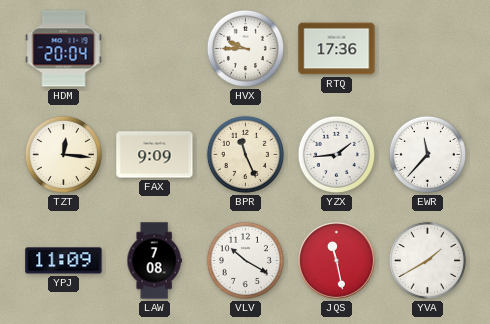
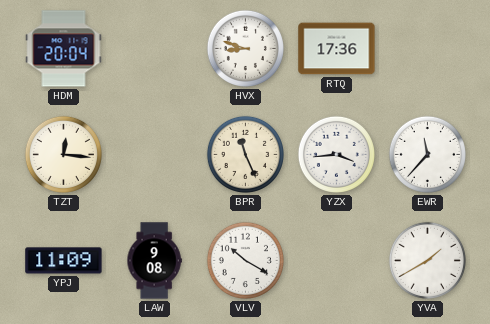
HVX: 9:45 -> 8:48 (245, 48)
FAX: 9:09 -> none (155, 155)
YZX: 1:44 -> 3:44 (336, 154)
LAW: 7:08 -> 9:08 (154, 261)
JQS: 11:28 -> none (337, 261)
